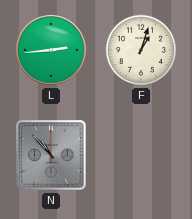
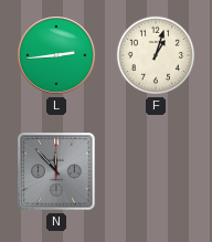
N: 10:53 -> 11:53 (56, 171)
